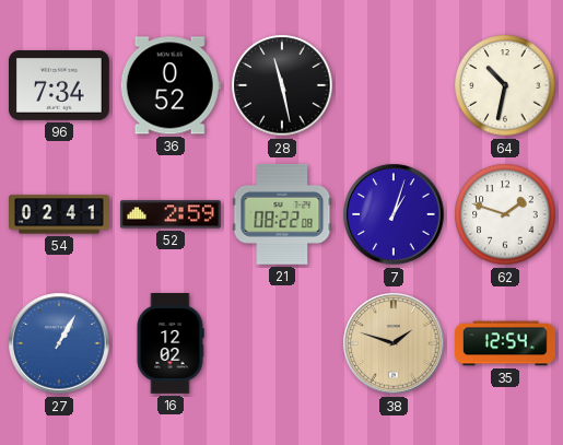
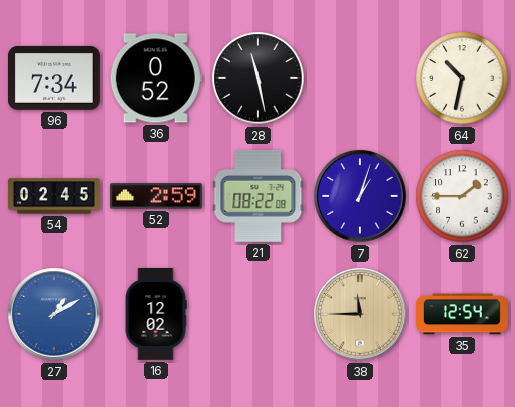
54: 02:41 -> 02:45 (55, 196)
62: 1:48 -> 1:45 (462, 196)
27: 1:05 -> 1:10 (54, 314)
38: 1:48 -> 11:45 (360, 314)
